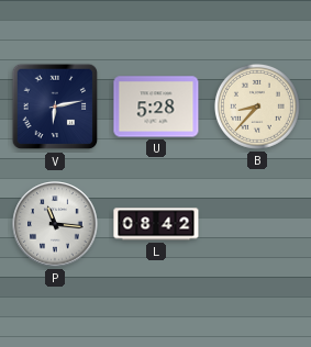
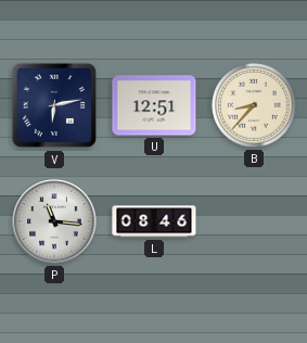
U: 5:28 -> 12:51 (154, 105)
L: 08:42 -> 08:46 (154, 221)
